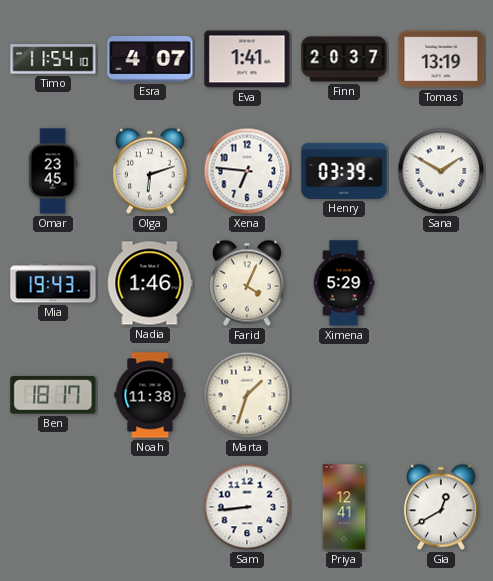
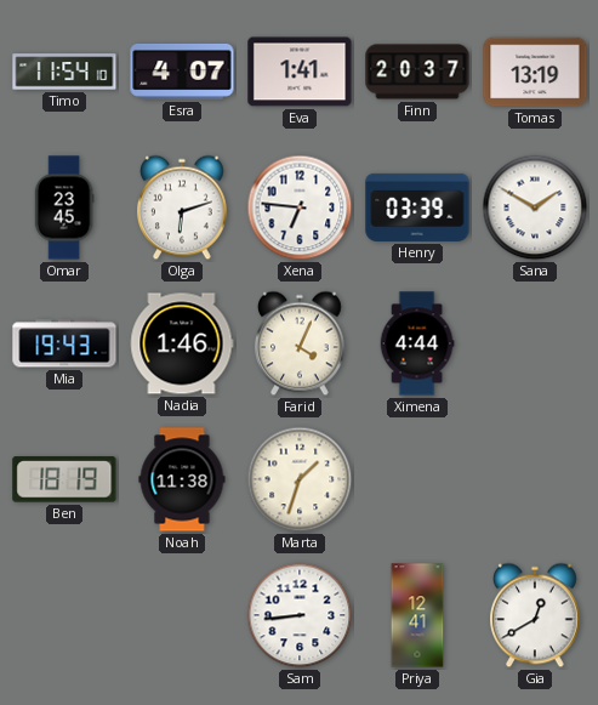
Ximena: 5:29 -> 4:44 (417, 343)
Ben: 18:17 -> 18:19 (64, 479)
